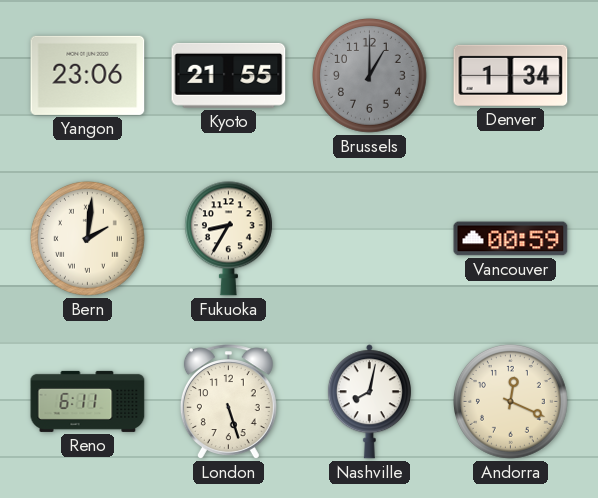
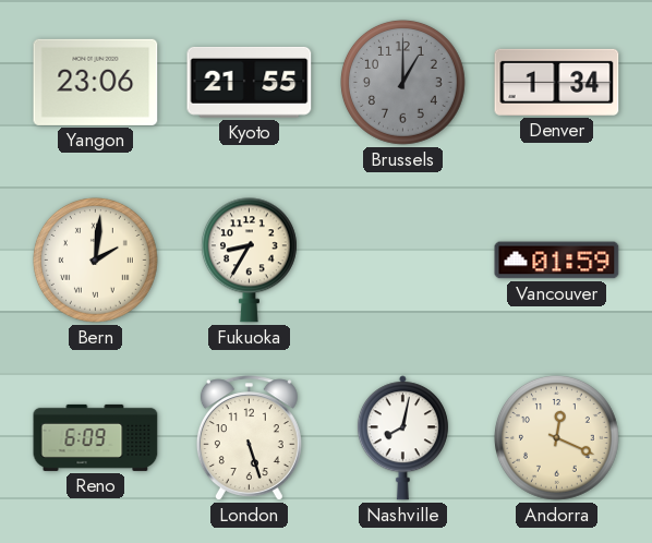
Vancouver: 00:59 -> 01:59 (557, 261)
Reno: 6:11 -> 6:09 (96, 437)
